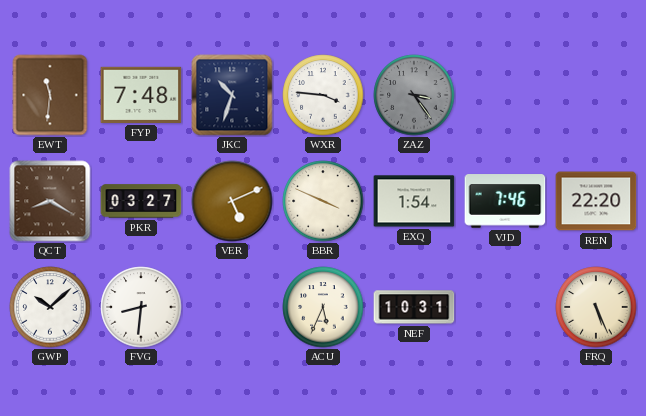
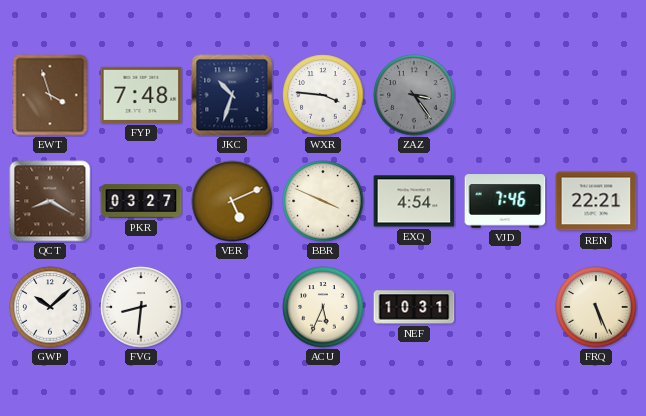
EWT: 11:31 -> 3:57 (50, 95)
EXQ: 1:54 -> 4:54 (414, 201)
REN: 22:20 -> 22:21 (596, 201)
